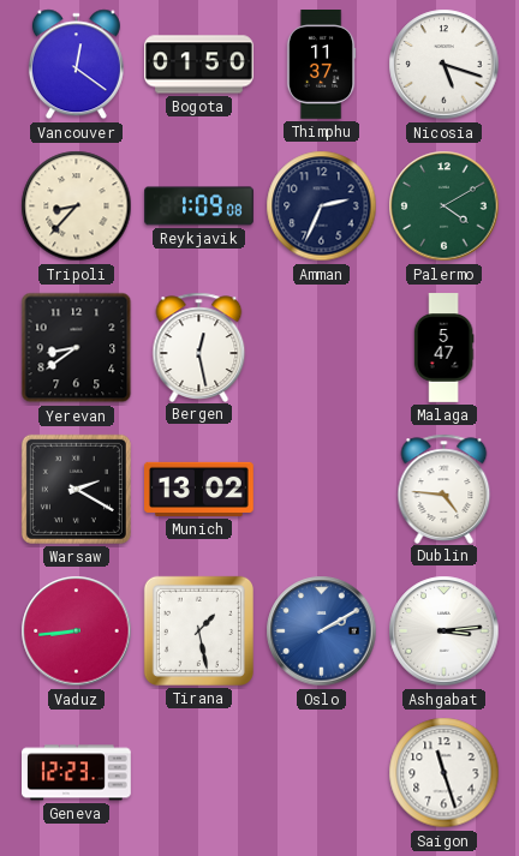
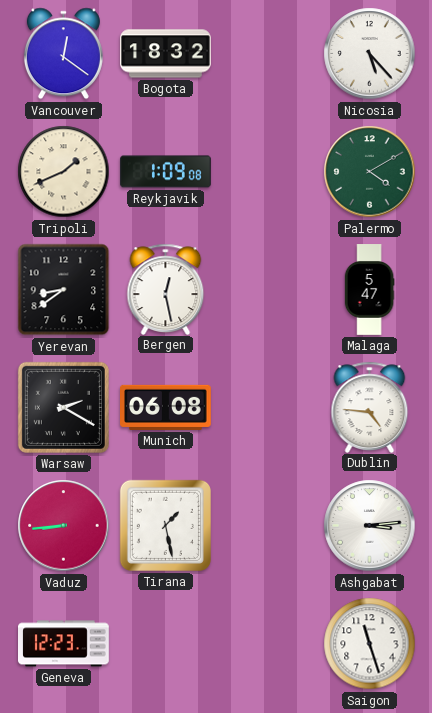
Bogota: 01:50 -> 18:32 (166, 54)
Thimphu: 11:37 -> none (321, 65)
Nicosia: 5:18 -> 5:23 (370, 54)
Tripoli: 8:37 -> 1:41 (64, 172)
Amman: 2:34 -> none (322, 206)
Munich: 13:02 -> 06:08 (166, 407)
Oslo: 2:10 -> none (322, 631)
